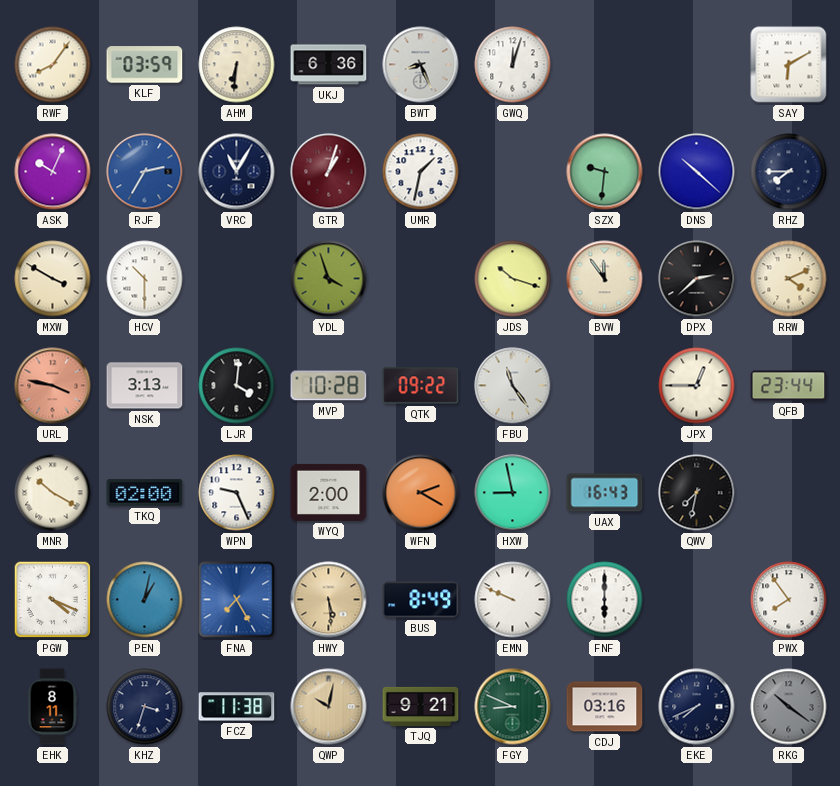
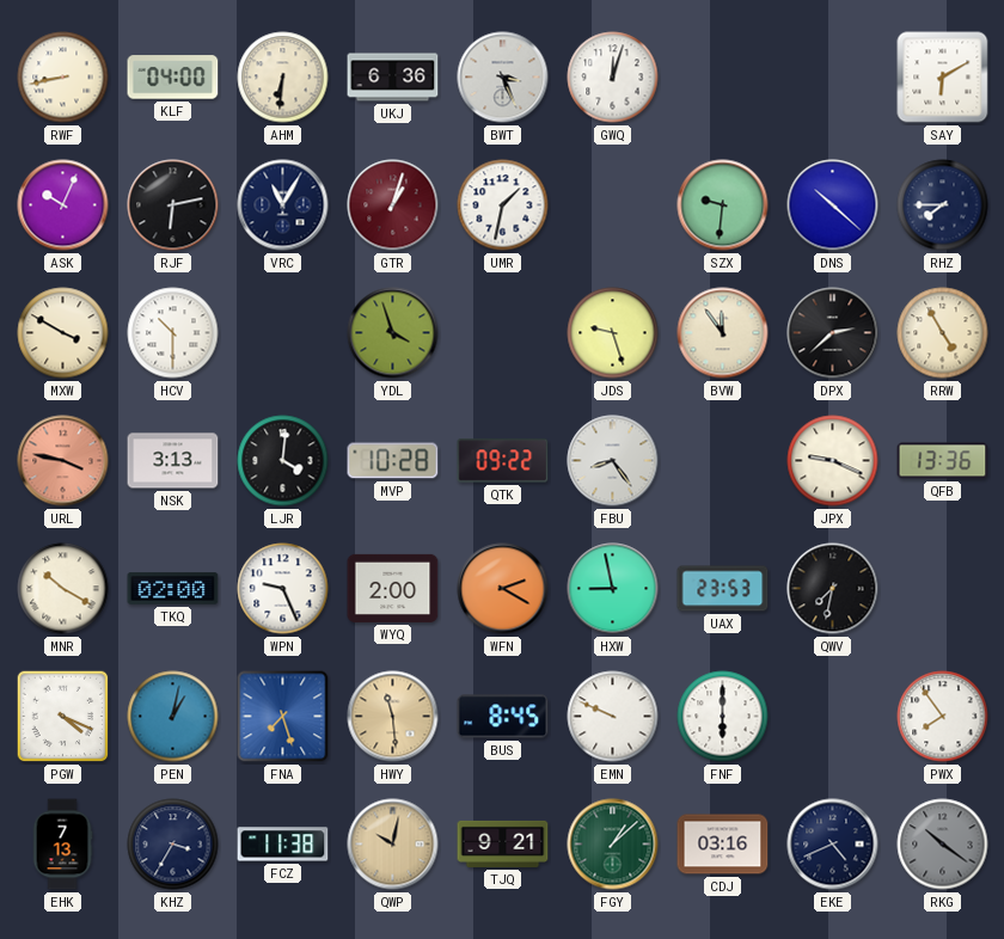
RWF: 8:06 -> 8:43 (63, 78)
KLF: 03:59 -> 04:00 (173, 78)
BWT: 8:26 -> 3:26 (503, 78)
RJF: 2:35 -> 6:13 (173, 205)
RJF dial: blue -> black (173, 205)
JDS: 10:18 -> 9:27 (613, 333)
RRW: 4:11 -> 4:55 (943, 333)
FBU: 11:24 -> 8:24 (613, 461)
JPX: 12:45 -> 9:19 (833, 461)
QFB: 23:44 -> 13:36 (943, 461)
UAX: 16:43 -> 23:53 (723, 589)
FNA: 7:25 -> 7:27 (283, 717)
HWY: 5:29 -> 11:29 (393, 717)
BUS: 8:49 -> 8:45 (503, 717)
EHK: 8:11 -> 7:13 (62, 845)
KHZ: 3:33 -> 3:35 (173, 845)
FGY: 8:49 -> 1:08 (613, 845)
EKE: 7:41 -> 4:41 (833, 845)
